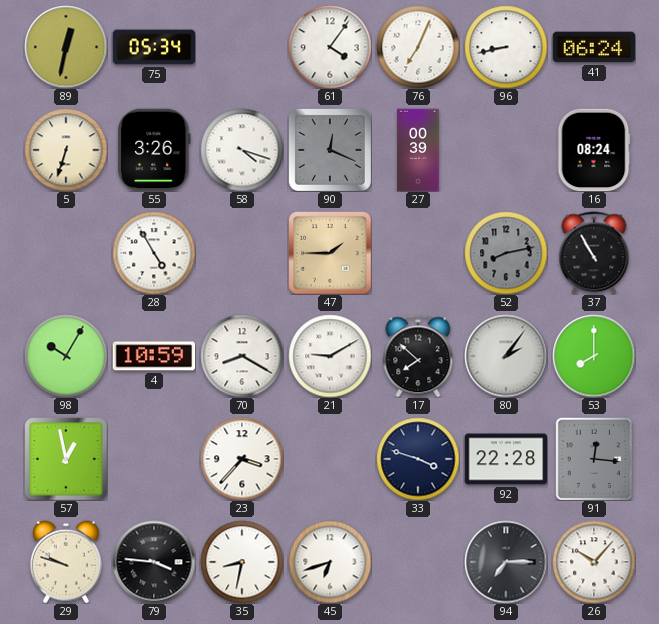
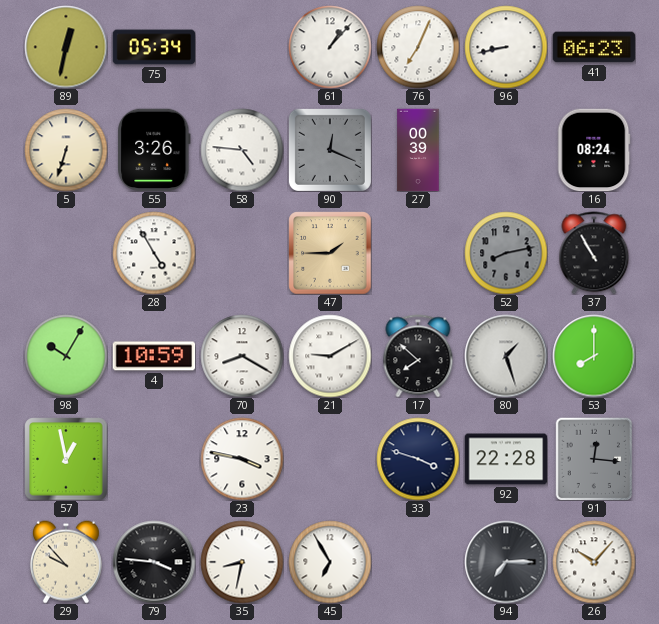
61: 4:06 -> 1:07 (330, 47)
41: 06:24 -> 06:23 (594, 47)
58: 4:18 -> 4:46 (242, 150)
80: 2:06 -> 1:27 (506, 356)
23: 3:37 -> 3:47 (242, 459)
29: 9:48 -> 9:53 (66, 562)
45: 6:42 -> 6:55 (330, 562)
